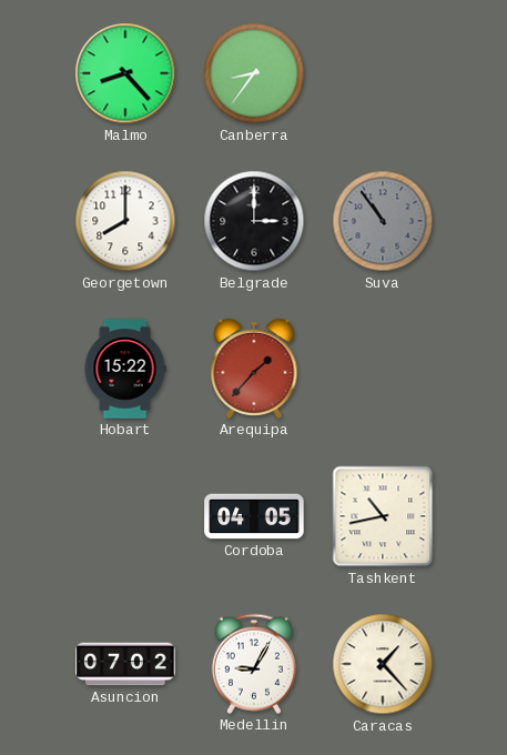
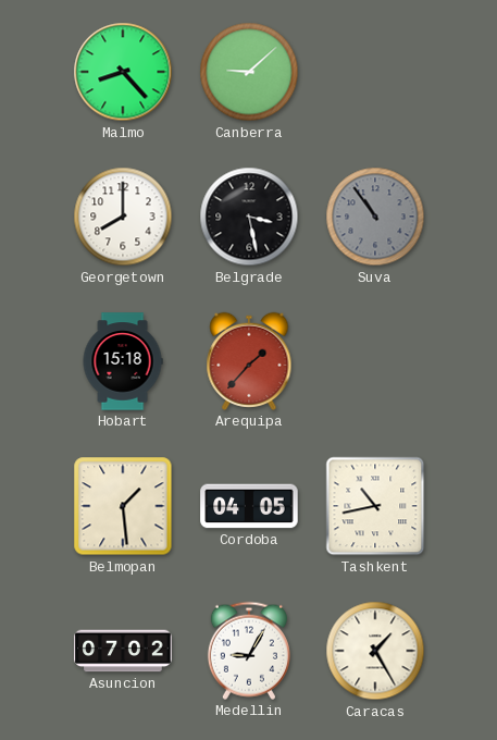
Canberra: 8:36 -> 9:08 (249, 72)
Belgrade: 3:00 -> 3:28 (249, 217)
Hobart: 15:22 -> 15:18 (123, 361)
Belmopan: none -> 1:29 (123, 506)
Caracas: 1:23 -> 1:25 (375, 651)
